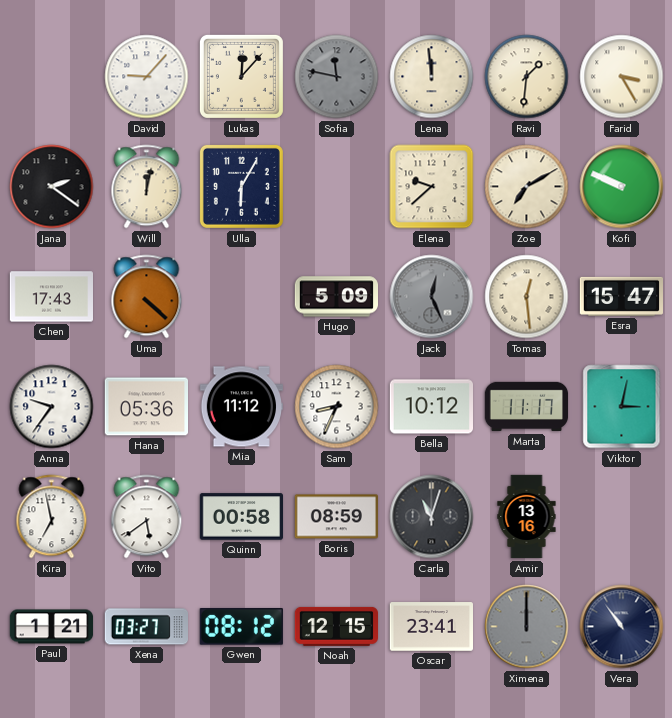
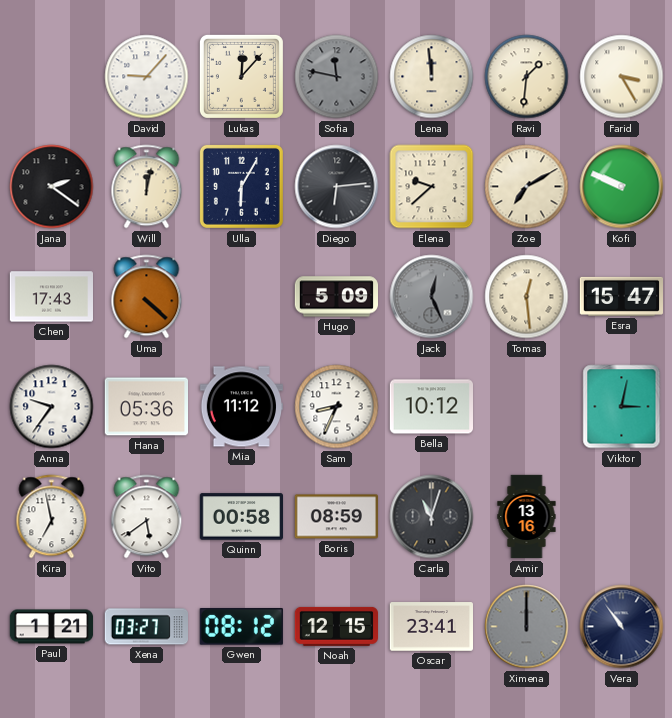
Diego: none -> 6:14 (337, 187)
Marta: 11:17 -> none (527, 407)
